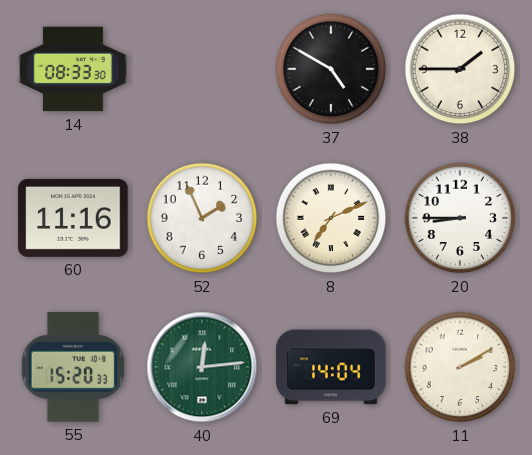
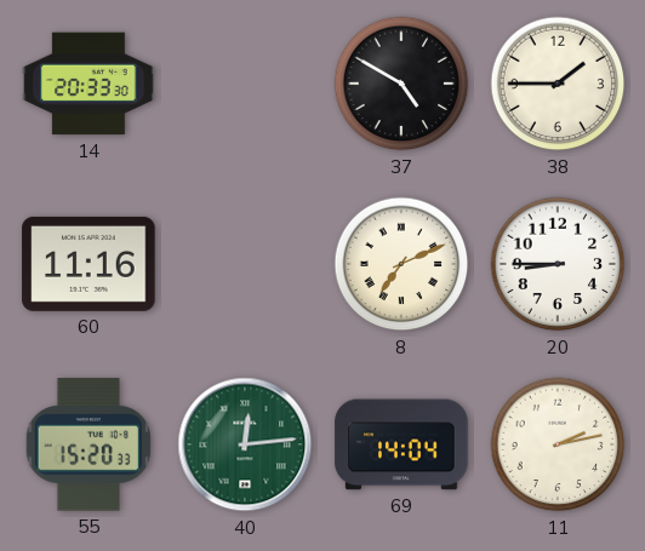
14: 08:33 -> 20:33 (89, 84)
52: 1:56 -> none (202, 218)
11: 2:10 -> 2:13 (558, 444)
